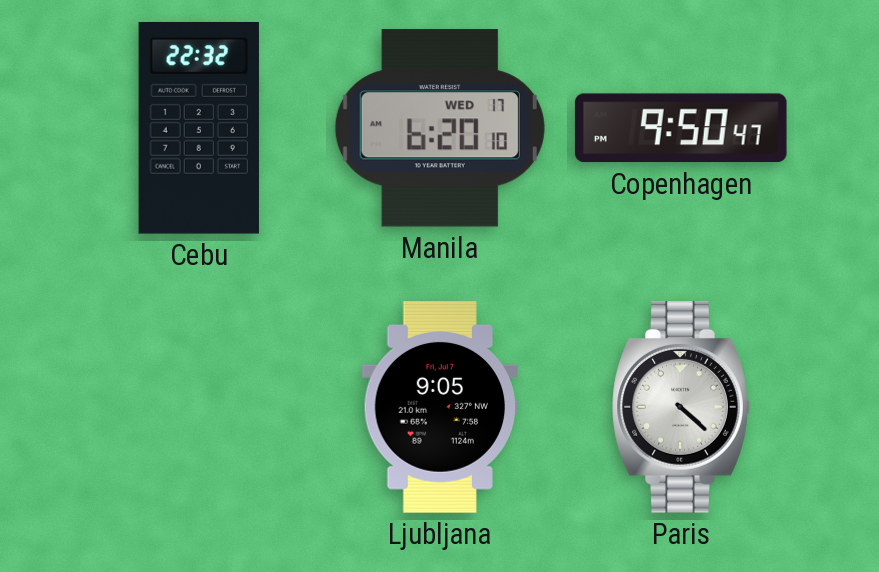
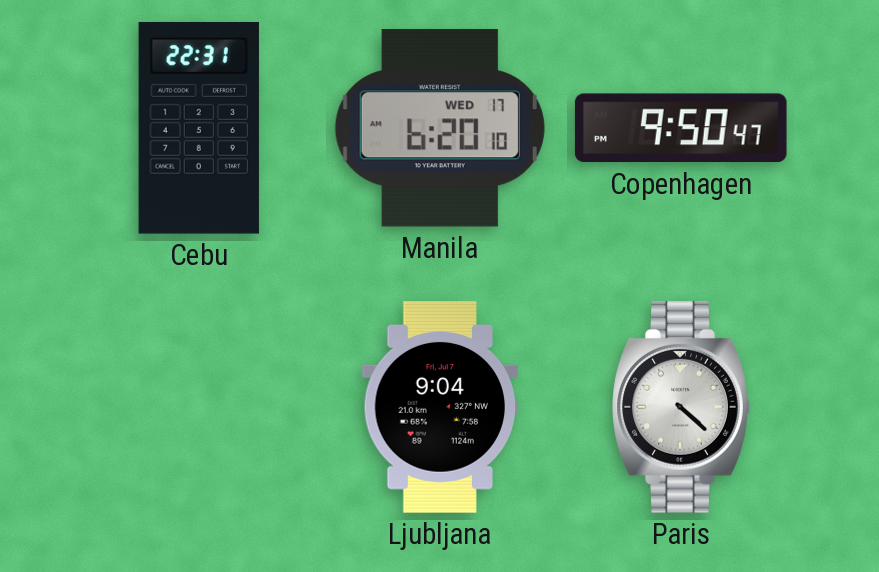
Cebu: 22:32 -> 22:31 (199, 128)
Ljubljana: 9:05 -> 9:04 (440, 408)
